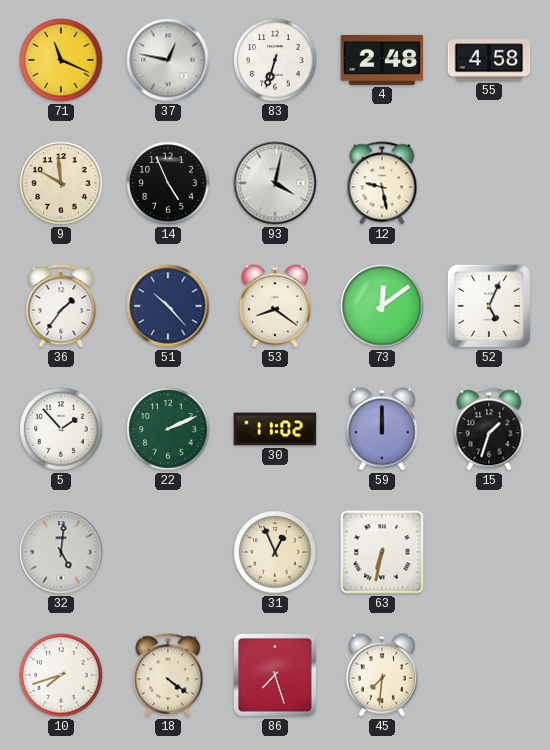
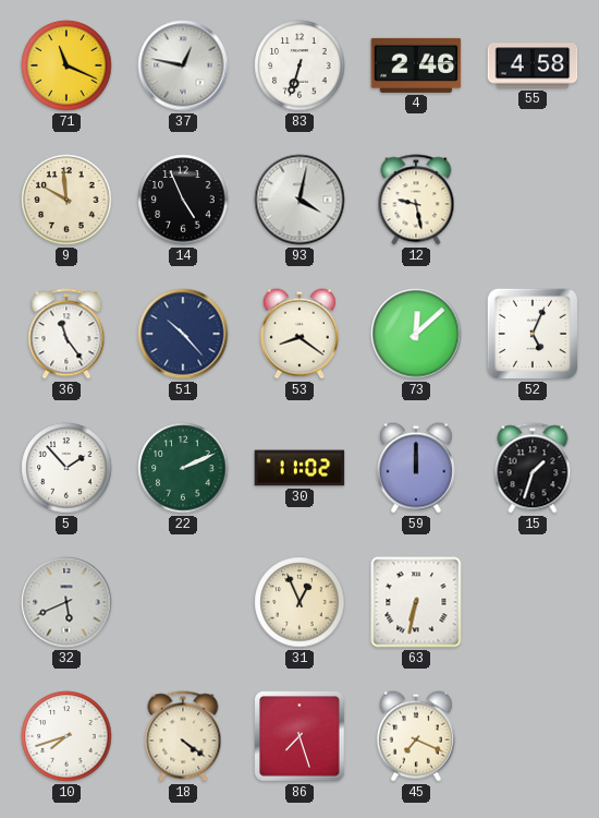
4: 2:48 -> 2:46 (416, 65)
36: 1:36 -> 11:24 (66, 334)
73: 12:09 -> 12:08 (416, 334)
32: 5:01 -> 5:41 (66, 602)
45: 7:31 -> 7:19 (416, 736)
